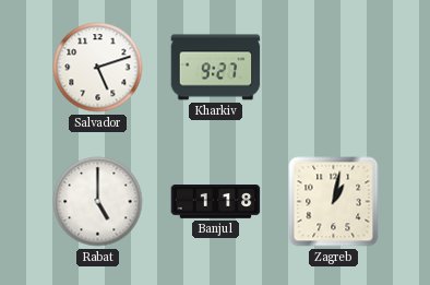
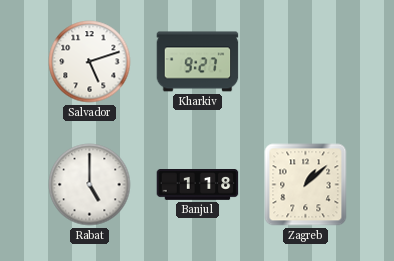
Zagreb: 1:02 -> 1:08 (306, 185)
